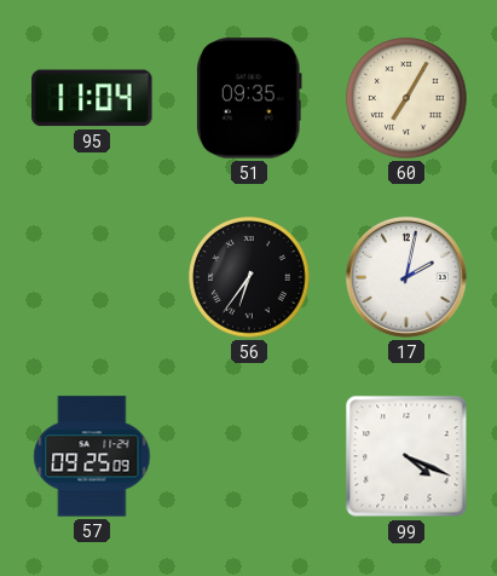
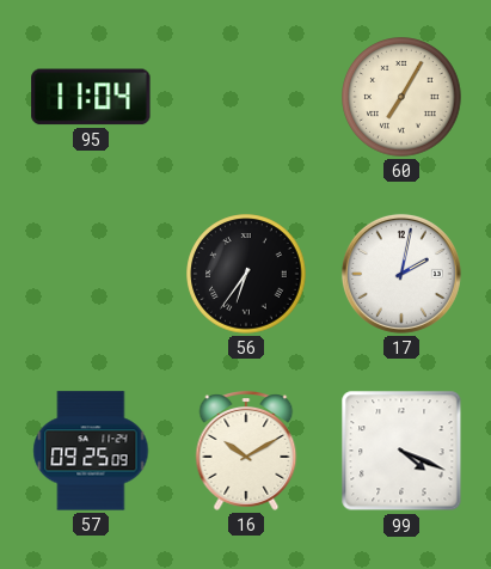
51: 09:35 -> none (249, 98)
16: none -> 10:10 (246, 452)
